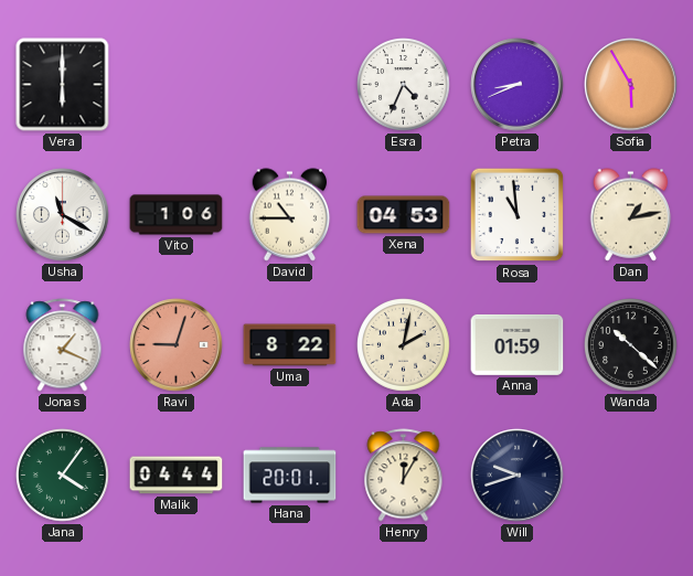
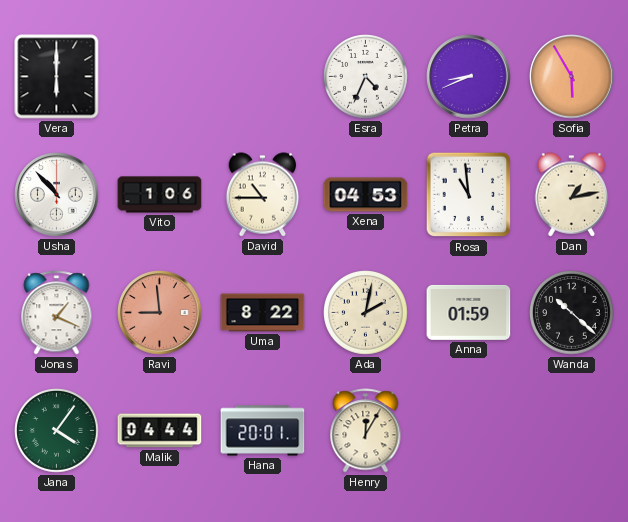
Usha: 11:20 -> 10:53 (57, 195)
Ravi: 9:03 -> 8:59 (160, 313)
Will: 9:42 -> none (518, 476)
